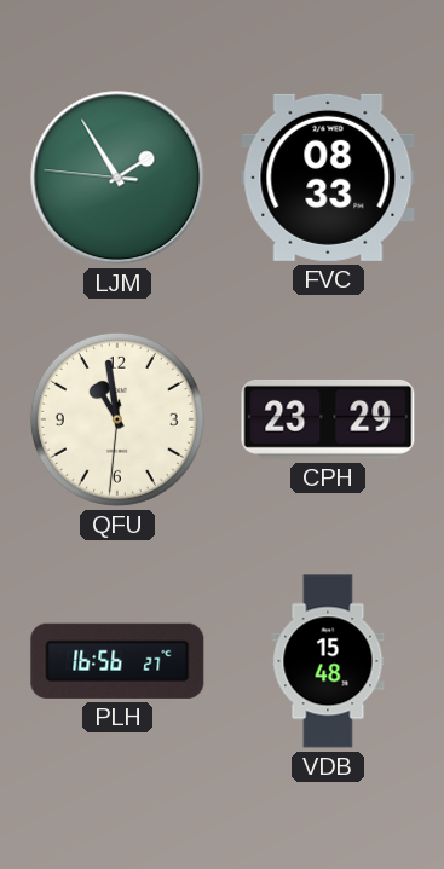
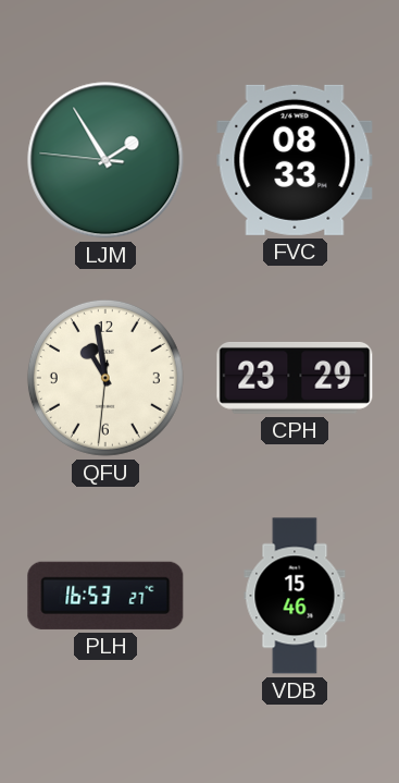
PLH: 16:56 -> 16:53 (105, 596)
VDB: 15:48 -> 15:46 (295, 596)
